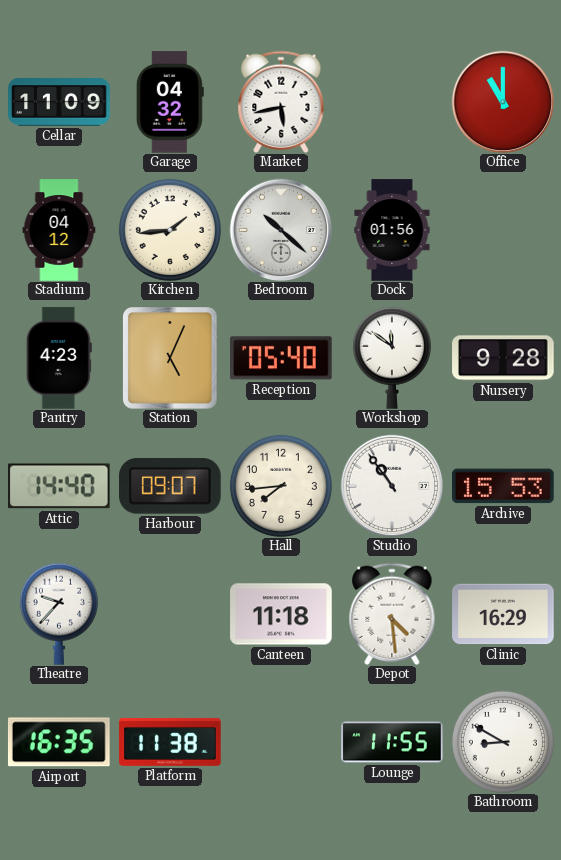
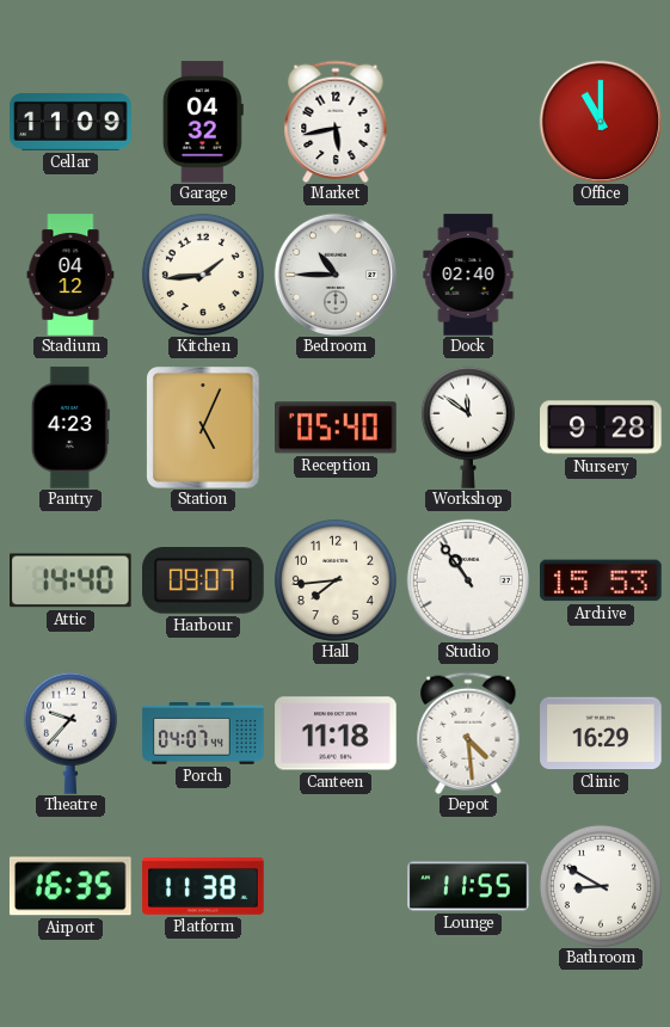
Bedroom: 10:22 -> 10:45 (336, 275)
Dock: 01:56 -> 02:40 (468, 275)
Porch: none -> 04:07 (203, 733)
